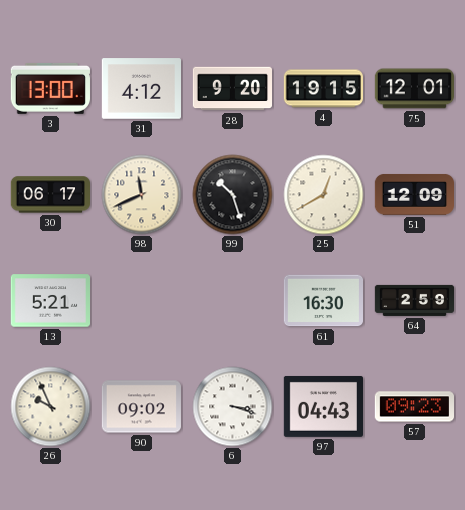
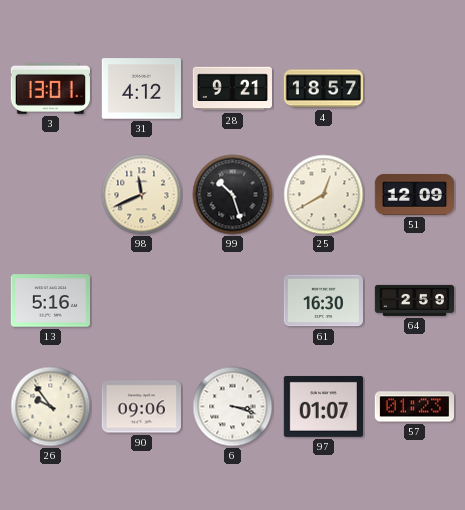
3: 13:00 -> 13:01 (50, 88)
28: 9:20 -> 9:21 (232, 89)
4: 19:15 -> 18:57 (324, 89)
75: 12:01 -> none (414, 89)
30: 06:17 -> none (50, 195)
13: 5:21 -> 5:16 (50, 301)
26: 9:56 -> 9:54 (51, 407)
90: 09:02 -> 09:06 (141, 407)
97: 04:43 -> 01:07 (323, 406)
57: 09:23 -> 01:23 (414, 407)
